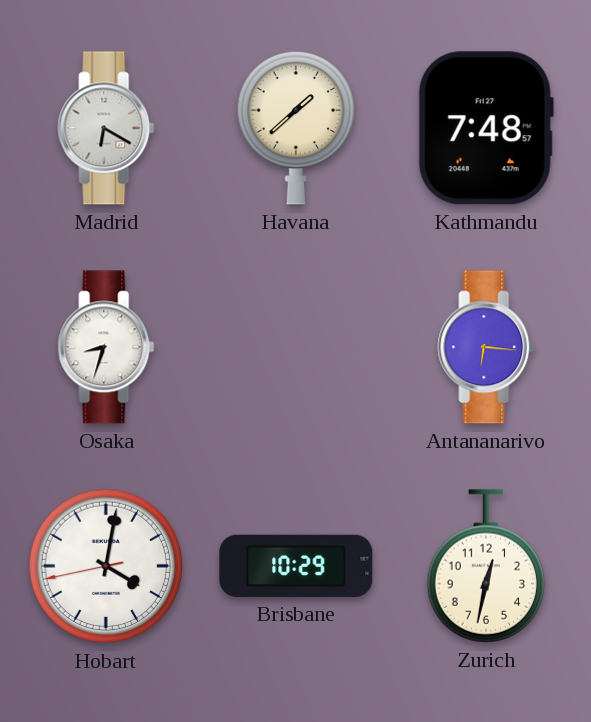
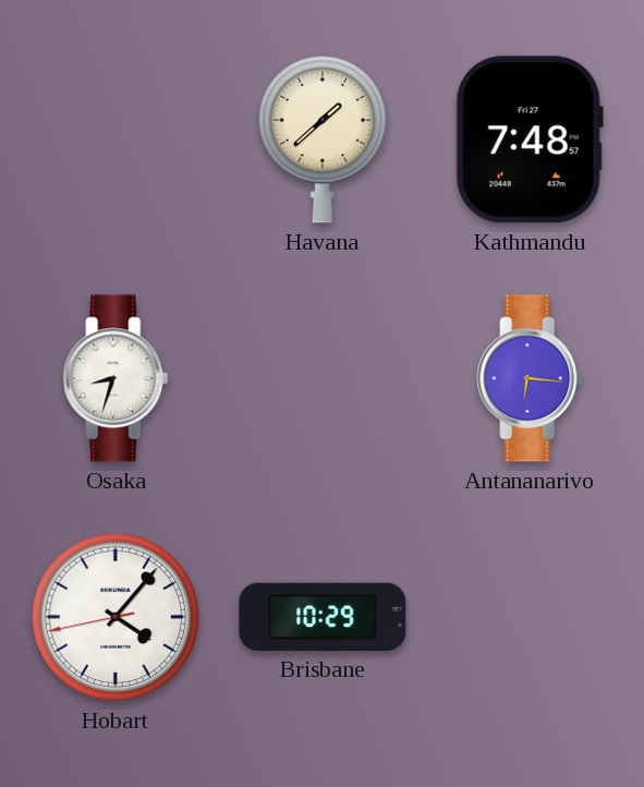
Madrid: 6:20 -> none (106, 128)
Hobart: 4:01 -> 4:06 (116, 617)
Zurich: 12:32 -> none (485, 566)
